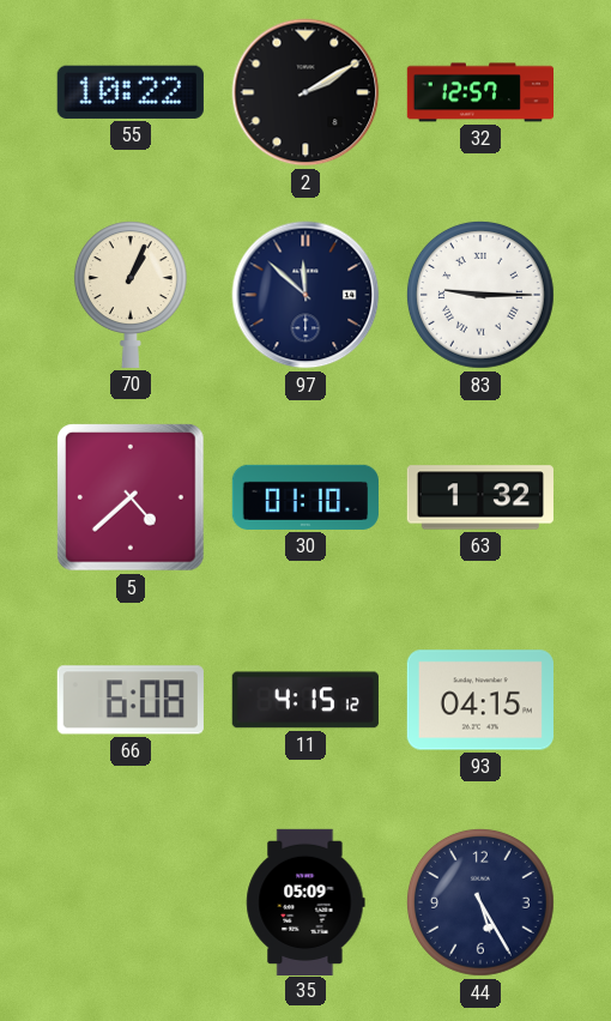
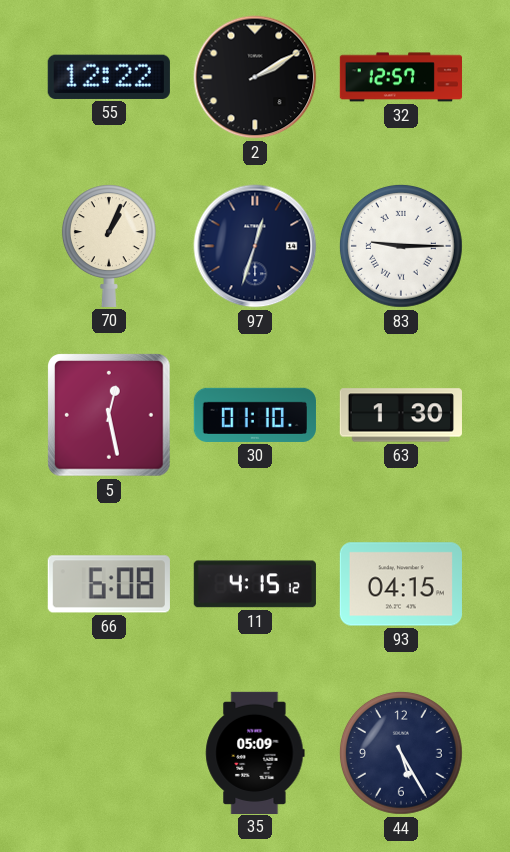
55: 10:22 -> 12:22 (109, 77)
97: 11:52 -> 12:33 (255, 246)
5: 4:38 -> 12:28 (109, 415)
63: 1:32 -> 1:30 (401, 415)
